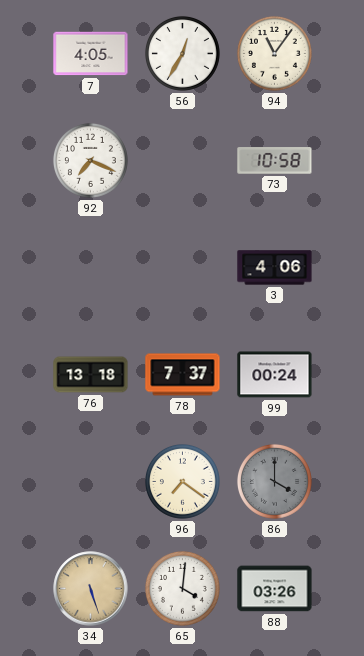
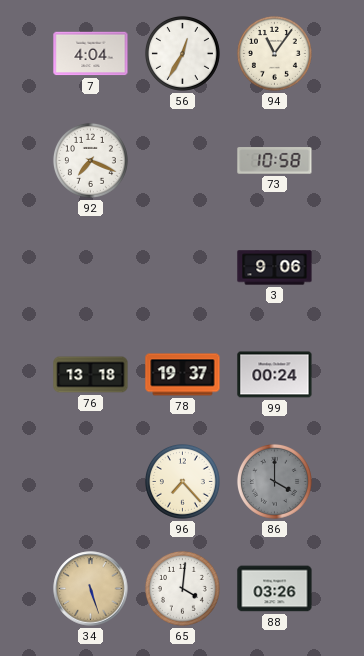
7: 4:05 -> 4:04 (91, 54)
3: 4:06 -> 9:06 (275, 268)
78: 7:37 -> 19:37 (183, 375)
96: 7:21 -> 7:23 (182, 481)
